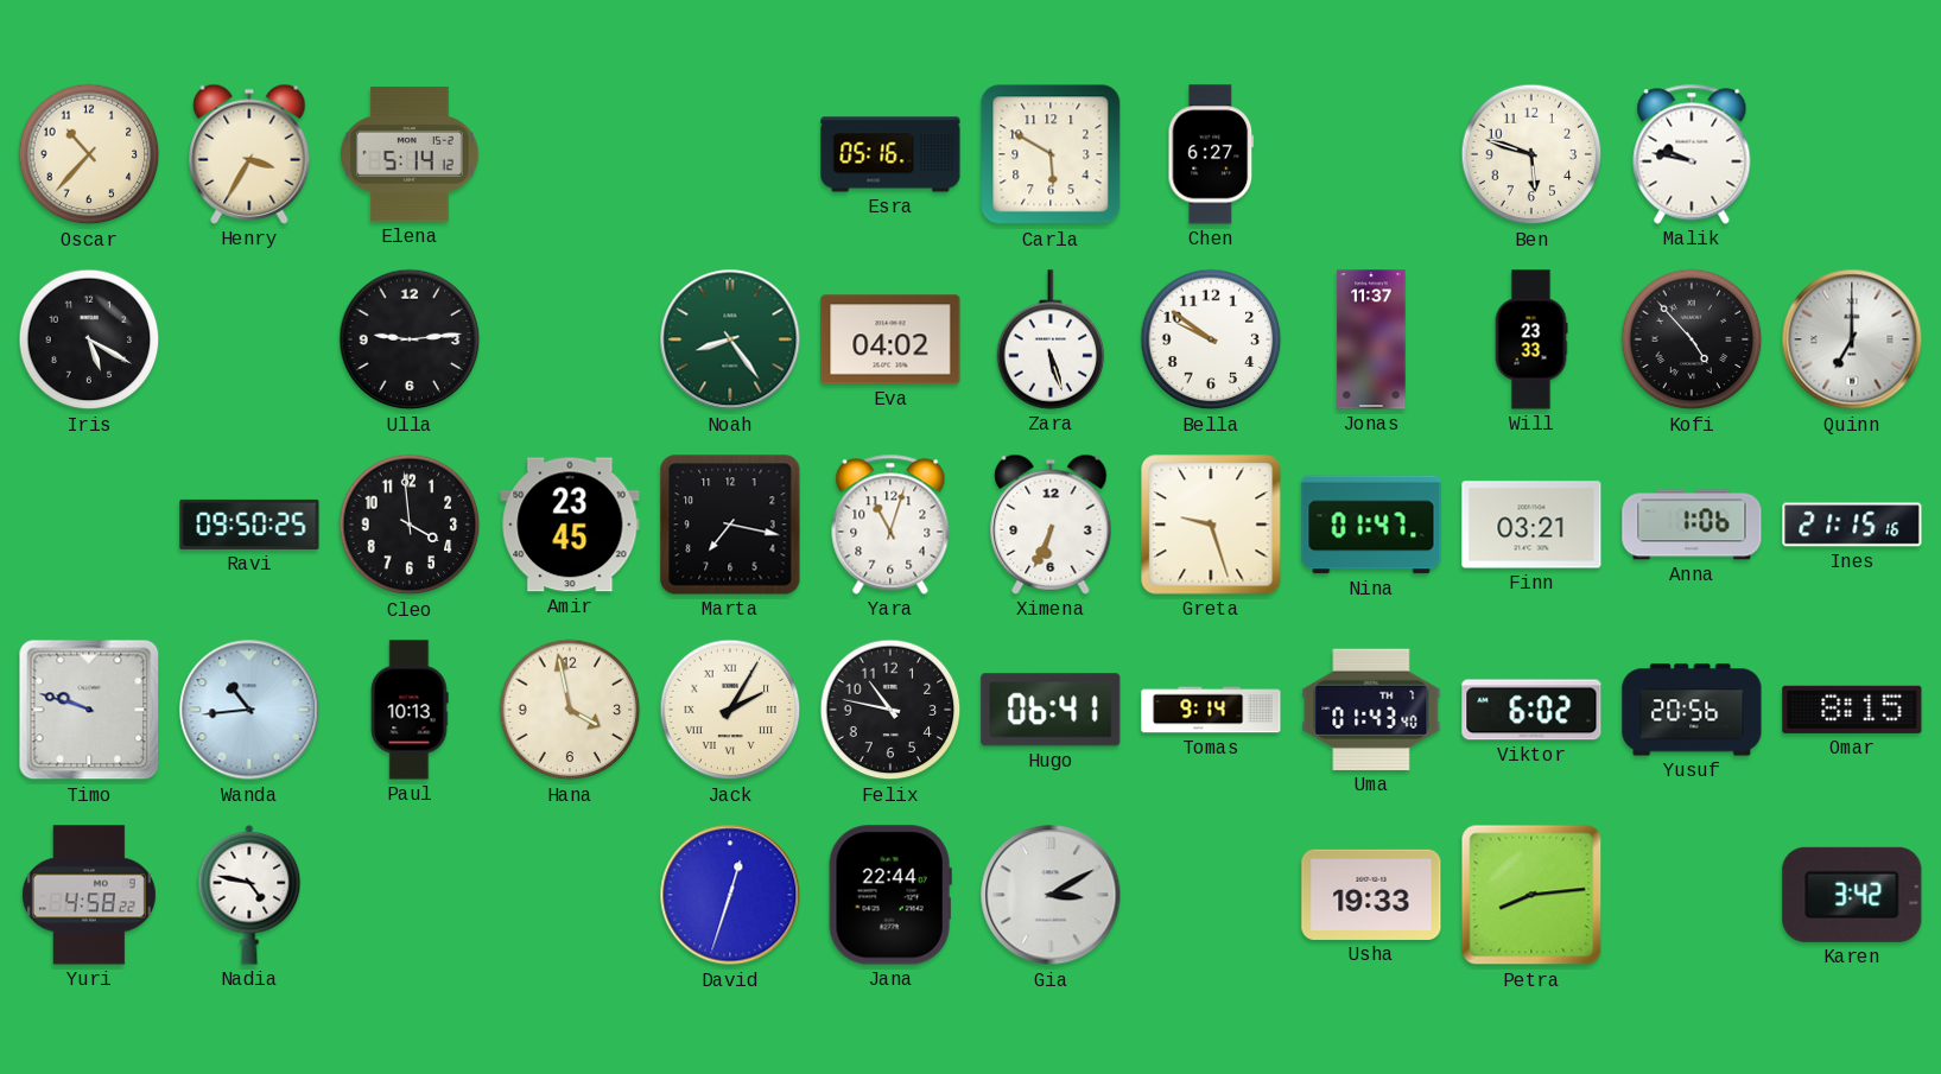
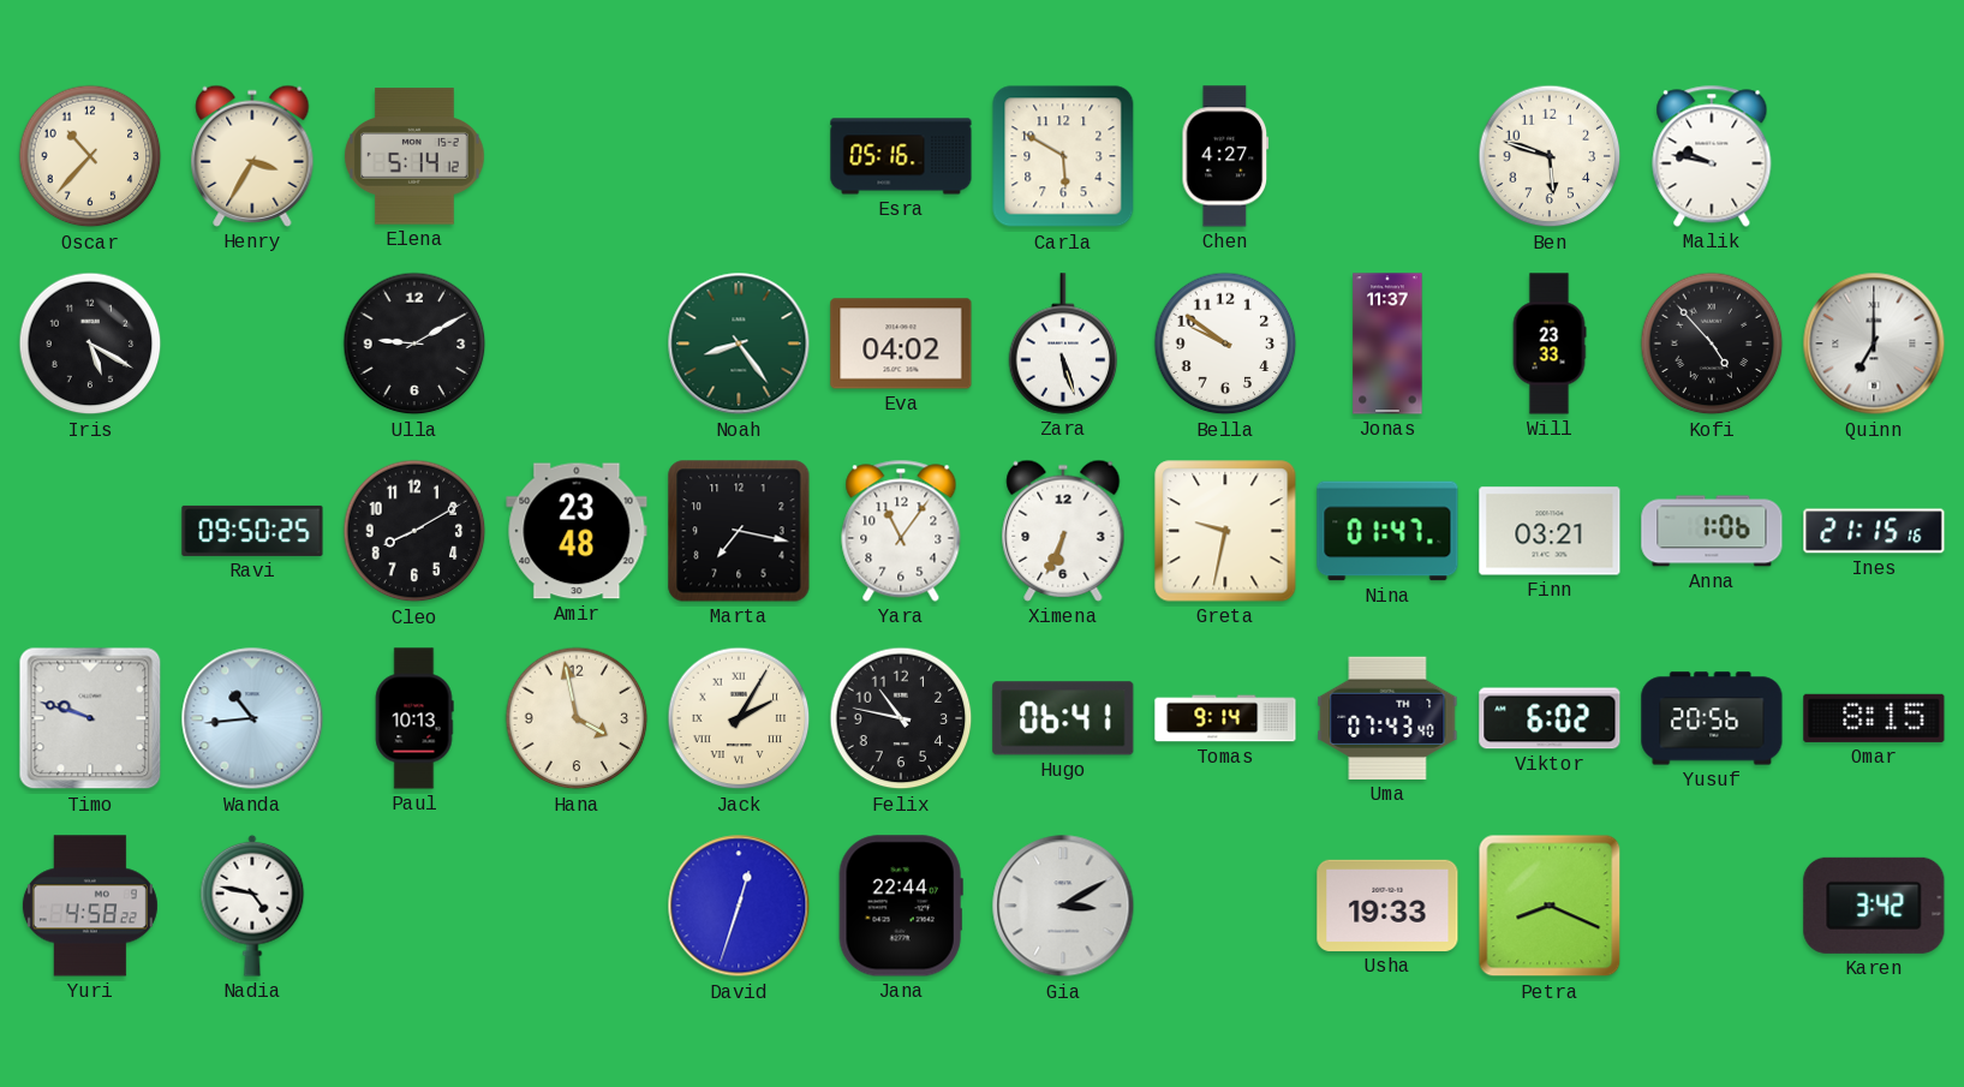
Chen: 6:27 -> 4:27 (1225, 156)
Ulla: 9:14 -> 9:10 (414, 344)
Cleo: 3:59 -> 8:10 (414, 531)
Amir: 23:45 -> 23:48 (577, 531)
Yara: 11:03 -> 11:06 (901, 531)
Greta: 9:27 -> 9:32 (1225, 531)
Uma: 01:43 -> 07:43 (1387, 718)
Petra: 8:14 -> 8:19 (1550, 906)
